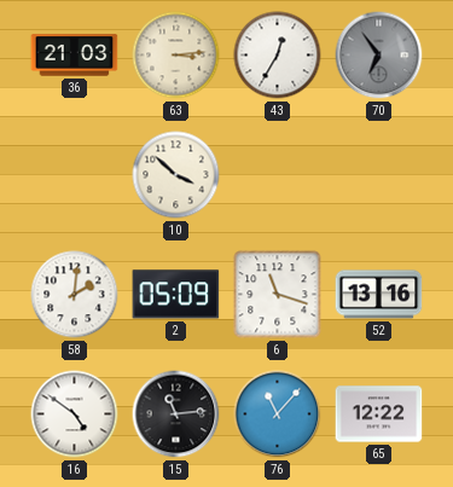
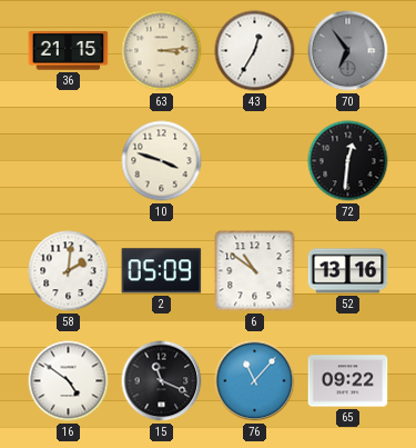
36: 21:03 -> 21:15 (69, 51)
10: 3:52 -> 3:48 (162, 161)
72: none -> 12:31 (348, 161)
6: 11:18 -> 10:51 (255, 271)
15: 11:14 -> 11:19 (162, 381)
65: 12:22 -> 09:22 (348, 381)
